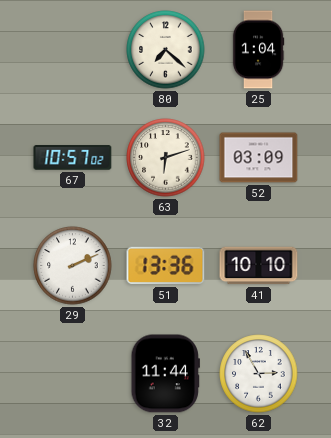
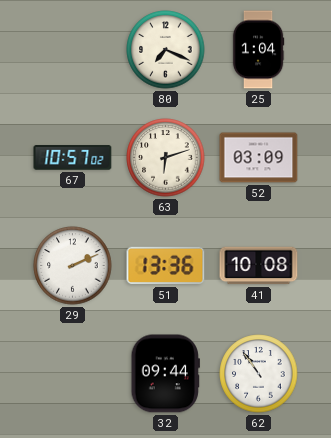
80: 7:22 -> 7:19 (166, 50)
41: 10:10 -> 10:08 (259, 266)
32: 11:44 -> 09:44 (165, 374)
62: 2:55 -> 10:54 (259, 374)
